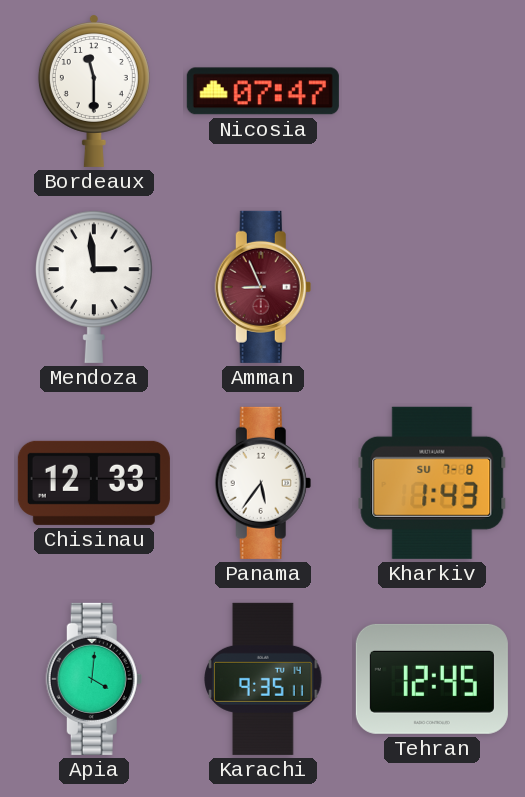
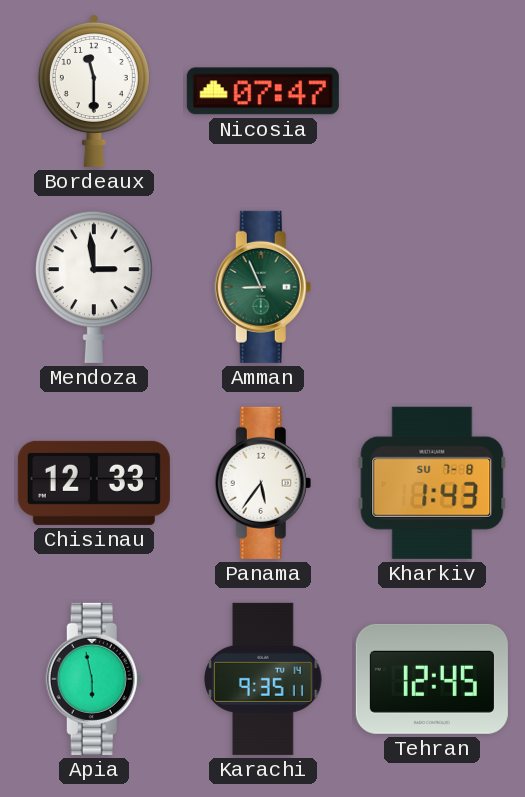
Amman dial: burgundy -> green (263, 287)
Apia: 4:01 -> 5:58 (94, 679)
